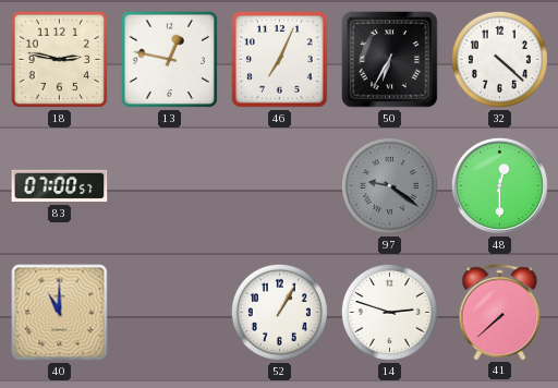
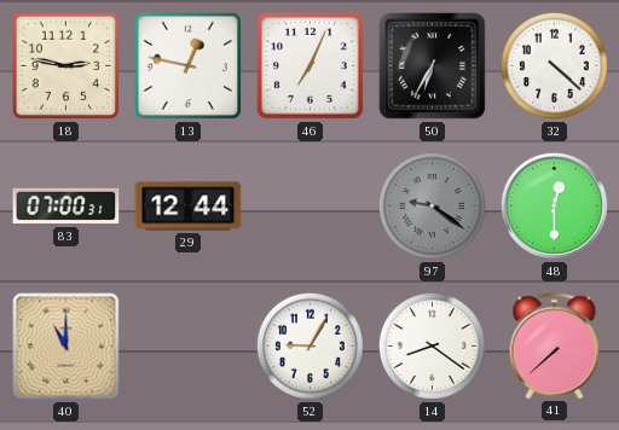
83: 07:00:57 -> 07:00:31 (66, 207)
29: none -> 12:44 (189, 207)
52: 1:05 -> 9:05 (309, 345)
14: 2:48 -> 8:21 (432, 345)
